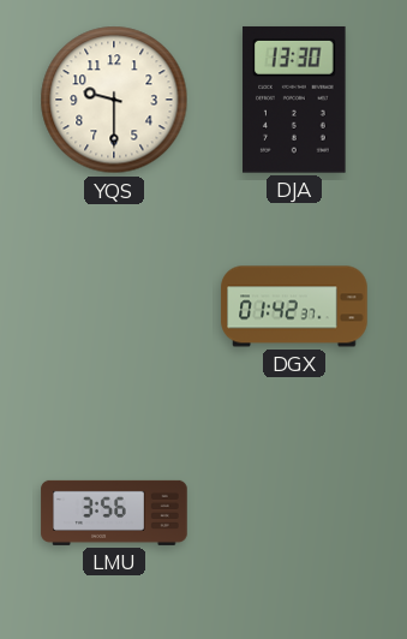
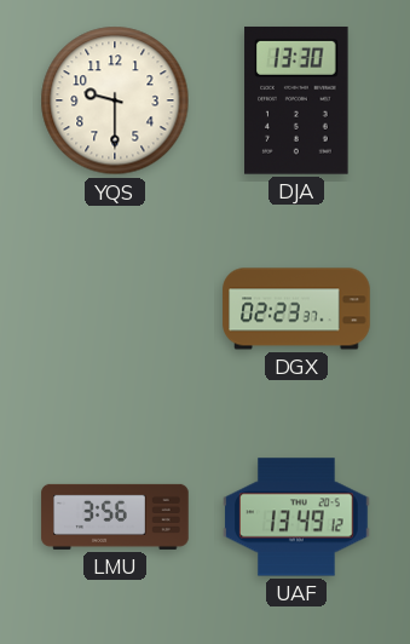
DGX: 01:42 -> 02:23 (296, 309)
UAF: none -> 13:49 (296, 517)
